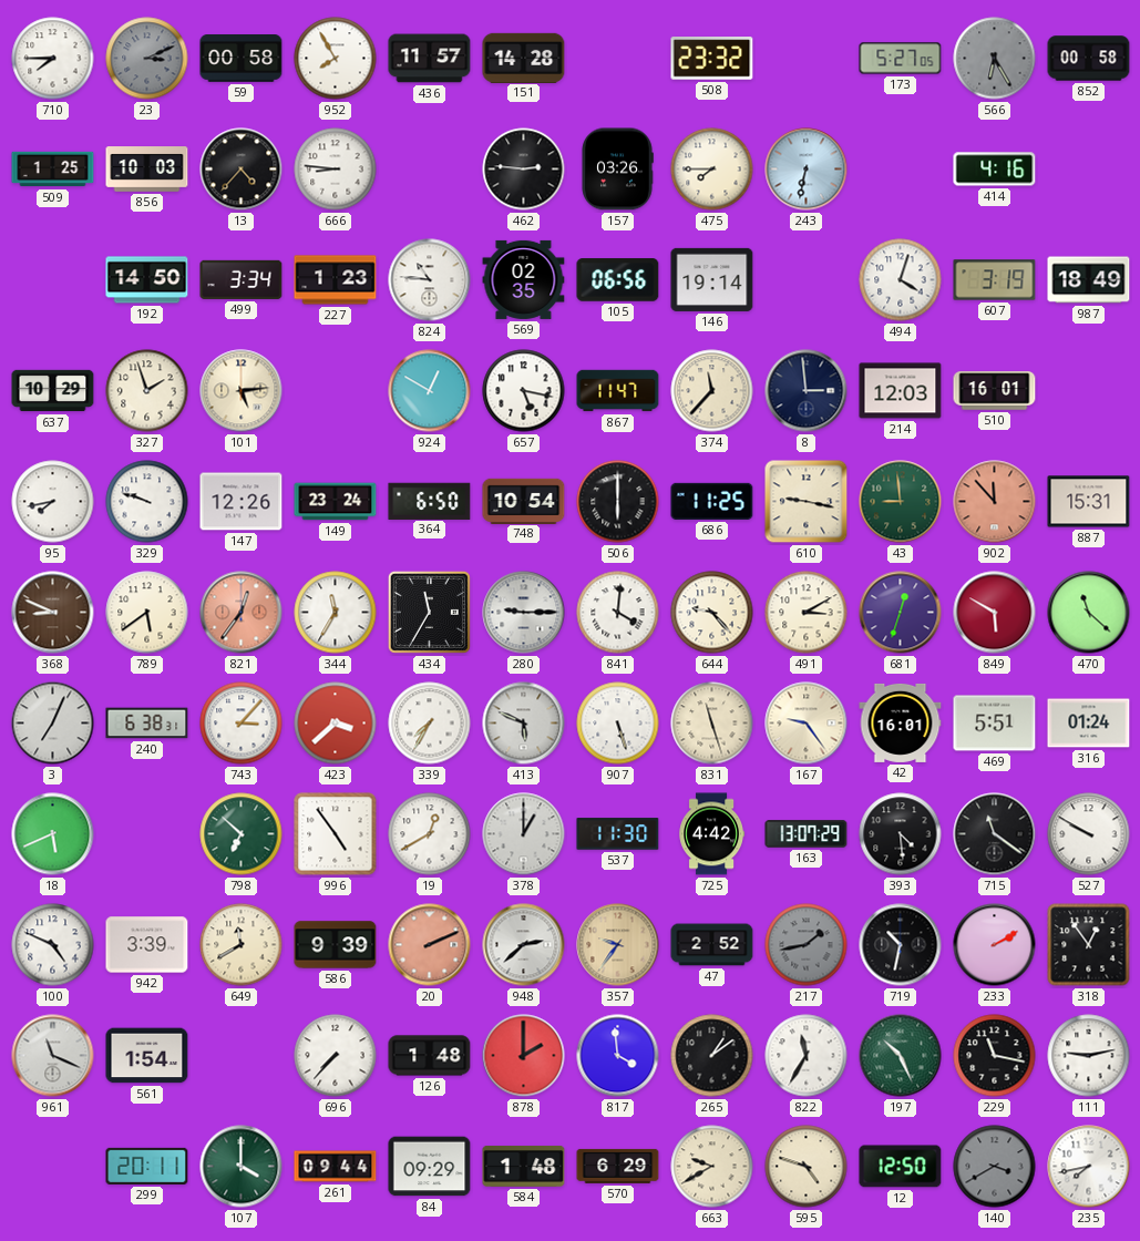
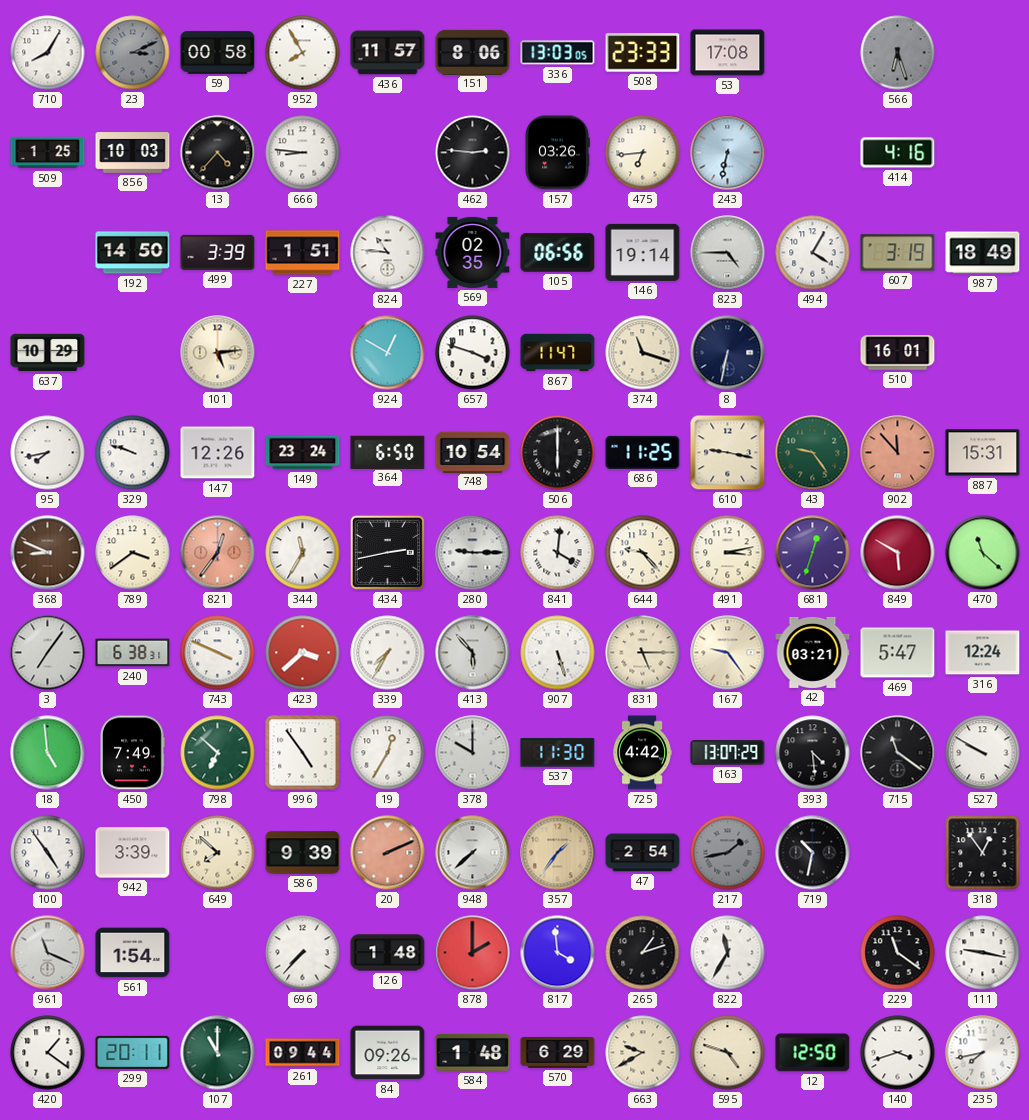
710: 7:45 -> 8:05 (48, 53)
151: 14:28 -> 8:06 (473, 52)
336: none -> 13:03 (558, 53)
508: 23:32 -> 23:33 (643, 53)
53: none -> 17:08 (728, 53)
173: 5:27 -> none (901, 59)
566: 6:25 -> 6:27 (898, 53)
852: 00:58 -> none (1089, 59)
475: 7:45 -> 6:44 (643, 153)
499: 3:34 -> 3:39 (218, 252)
227: 1:23 -> 1:51 (303, 253)
823: none -> 4:45 (728, 253)
494: 4:03 -> 4:05 (813, 253)
327: 1:57 -> none (147, 391)
657: 5:17 -> 3:48 (473, 353)
374: 11:37 -> 11:18 (643, 353)
8: 2:59 -> 6:32 (728, 353)
214: 12:03 -> none (901, 391)
43: 8:59 -> 9:24 (813, 453)
789: 5:39 -> 3:39 (133, 553)
434: 11:35 -> 2:43 (387, 552)
491: 3:10 -> 3:13 (728, 553)
3: 7:04 -> 7:06 (48, 653)
743: 3:07 -> 3:49 (218, 653)
413: 5:49 -> 5:53 (473, 653)
831: 11:27 -> 5:15 (643, 653)
42: 16:01 -> 03:21 (813, 652)
469: 5:51 -> 5:47 (898, 653)
316: 01:24 -> 12:24 (983, 653)
18: 5:41 -> 4:59 (48, 753)
450: none -> 7:49 (132, 753)
19: 12:40 -> 12:35 (388, 753)
378: 1:00 -> 10:00 (473, 753)
100: 4:49 -> 4:54 (48, 853)
649: 11:40 -> 7:52 (218, 853)
948: 2:38 -> 7:38 (473, 853)
357: 9:36 -> 1:36 (558, 853)
47: 2:52 -> 2:54 (643, 853)
233: 2:10 -> none (995, 945)
265: 1:09 -> 1:12 (643, 953)
197: 10:26 -> none (901, 1056)
229: 11:17 -> 11:21 (898, 953)
111: 9:13 -> 9:17 (983, 953)
420: none -> 1:21 (48, 1053)
107: 4:00 -> 11:00 (218, 1053)
84: 09:29 -> 09:26 (388, 1053)
140: 3:40 -> 3:42 (898, 1053)
140 dial: grey -> white (898, 1053)
